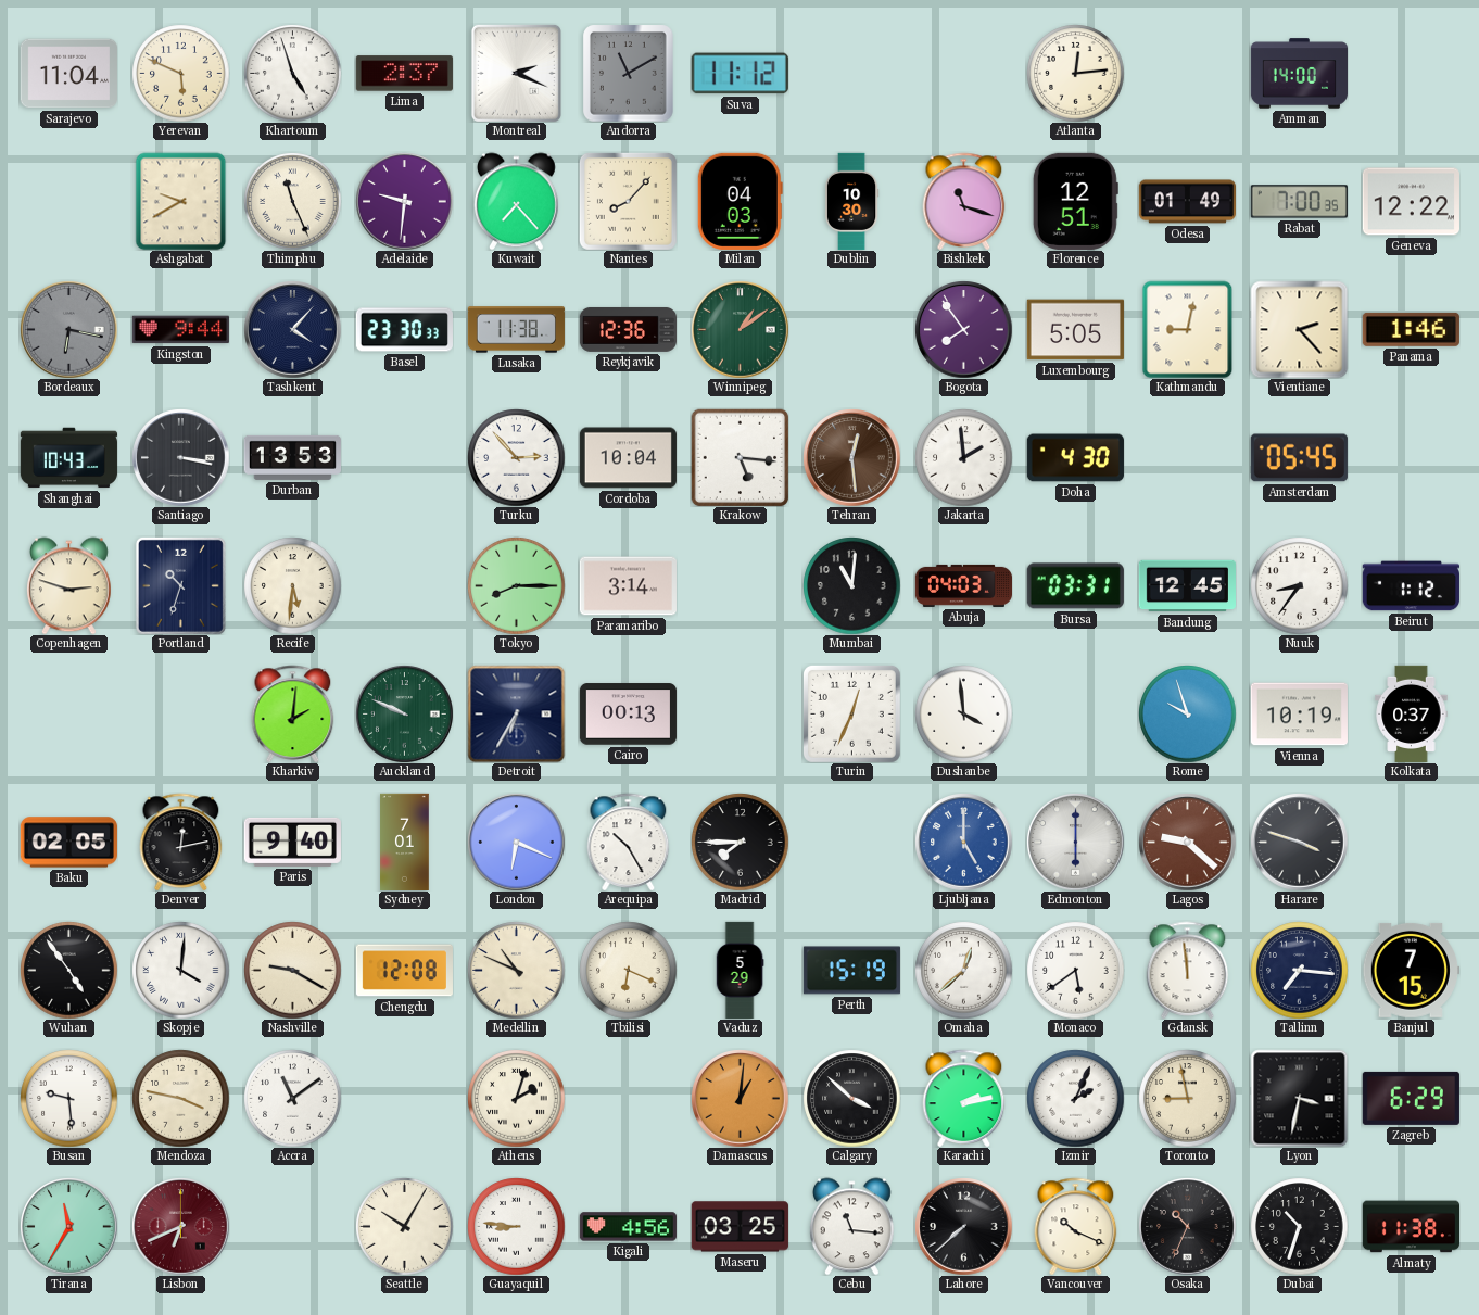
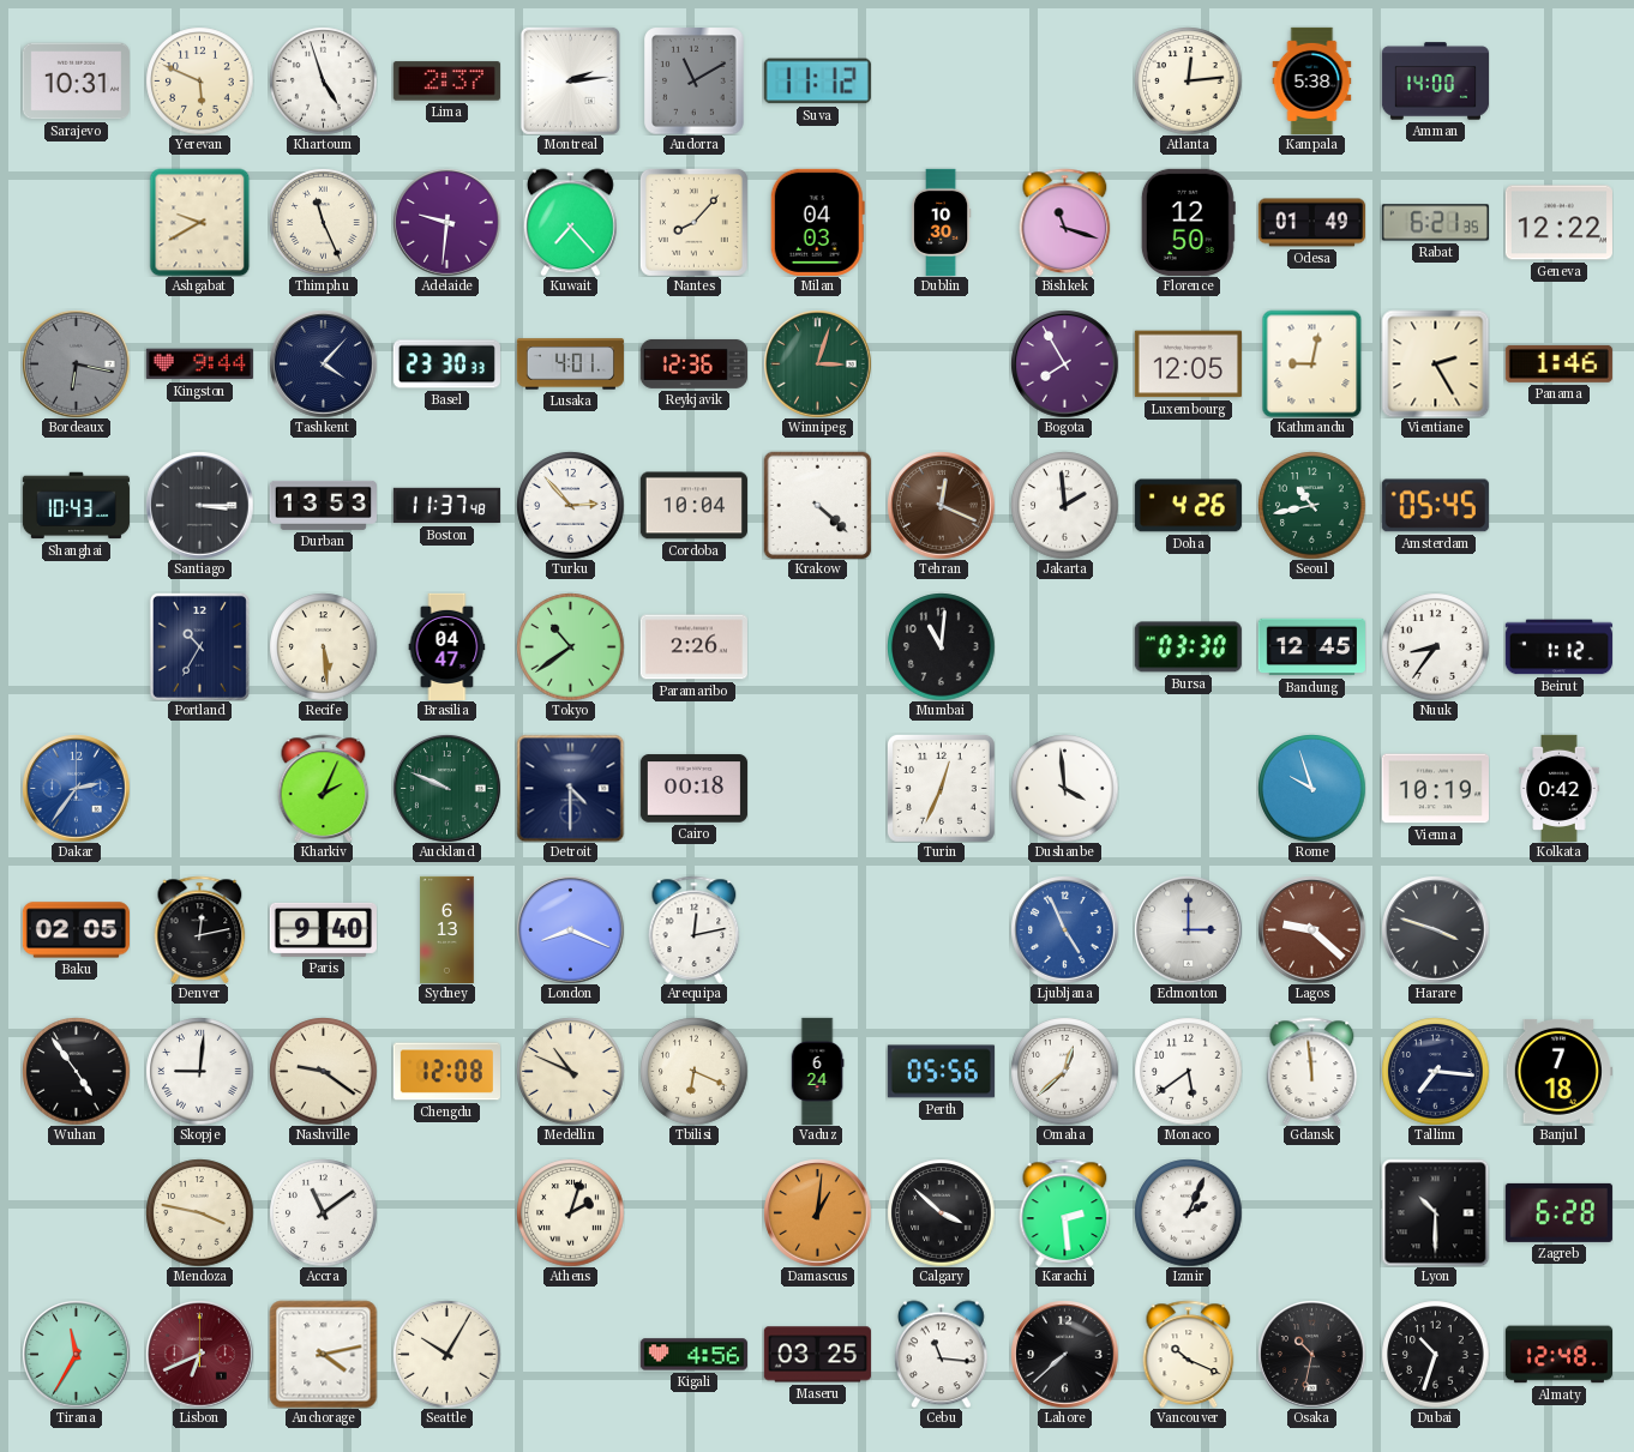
Sarajevo: 11:04 -> 10:31 (76, 82)
Montreal: 2:19 -> 2:14 (570, 80)
Kampala: none -> 5:38 (1312, 80)
Florence: 12:51 -> 12:50 (1188, 222)
Rabat: 7:00 -> 6:21 (1435, 223)
Lusaka: 11:38 -> 4:01 (570, 364)
Winnipeg: 1:09 -> 3:03 (817, 363)
Bogota: 7:54 -> 7:55 (1064, 363)
Luxembourg: 5:05 -> 12:05 (1188, 364)
Vientiane: 2:23 -> 2:25 (1435, 363)
Santiago: 3:17 -> 3:15 (199, 505)
Boston: none -> 11:37 (446, 506)
Krakow: 5:16 -> 4:22 (817, 505)
Tehran: 12:29 -> 12:19 (941, 505)
Doha: 4:30 -> 4:26 (1188, 506)
Seoul: none -> 10:43 (1311, 505)
Copenhagen: 2:48 -> none (68, 585)
Portland: 10:33 -> 10:35 (199, 646)
Recife: 5:31 -> 5:29 (323, 646)
Brasilia: none -> 04:47 (447, 646)
Tokyo: 8:15 -> 10:39 (570, 646)
Paramaribo: 3:14 -> 2:26 (693, 647)
Abuja: 04:03 -> none (963, 585)
Bursa: 03:31 -> 03:30 (1188, 647)
Dakar: none -> 2:36 (76, 788)
Kharkiv: 2:01 -> 2:04 (324, 788)
Detroit: 6:35 -> 4:30 (570, 788)
Cairo: 00:13 -> 00:18 (693, 789)
Kolkata: 0:37 -> 0:42 (1560, 788)
Sydney: 7:01 -> 6:13 (447, 929)
London: 6:19 -> 8:19 (570, 929)
Arequipa: 10:25 -> 12:13 (695, 929)
Madrid: 7:45 -> none (739, 842)
Ljubljana: 5:00 -> 4:56 (1064, 929)
Edmonton: 6:00 -> 3:00 (1188, 929)
Skopje: 4:01 -> 9:01 (199, 1071)
Nashville: 9:20 -> 9:21 (323, 1071)
Vaduz: 5:29 -> 6:24 (817, 1071)
Perth: 15:19 -> 05:56 (941, 1072)
Banjul: 7:15 -> 7:18 (1558, 1071)
Busan: 9:29 -> none (68, 1098)
Karachi: 2:13 -> 2:29 (1065, 1212)
Toronto: 8:58 -> none (1187, 1098)
Lyon: 3:32 -> 10:30 (1435, 1212)
Zagreb: 6:29 -> 6:28 (1558, 1212)
Anchorage: none -> 4:13 (323, 1354)
Guayaquil: 8:46 -> none (516, 1226)
Osaka: 10:34 -> 10:32 (1311, 1354)
Almaty: 11:38 -> 12:48 (1558, 1355)
